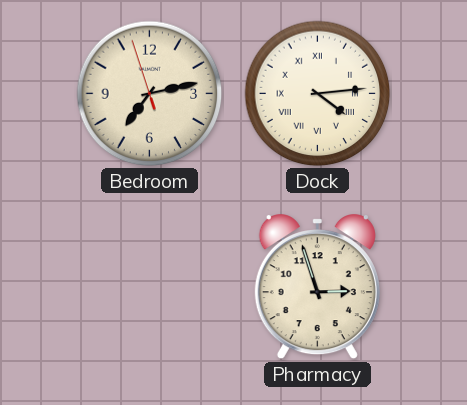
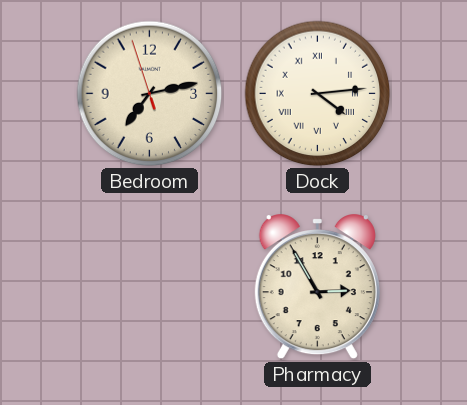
Pharmacy: 2:57 -> 2:55 (317, 287)
